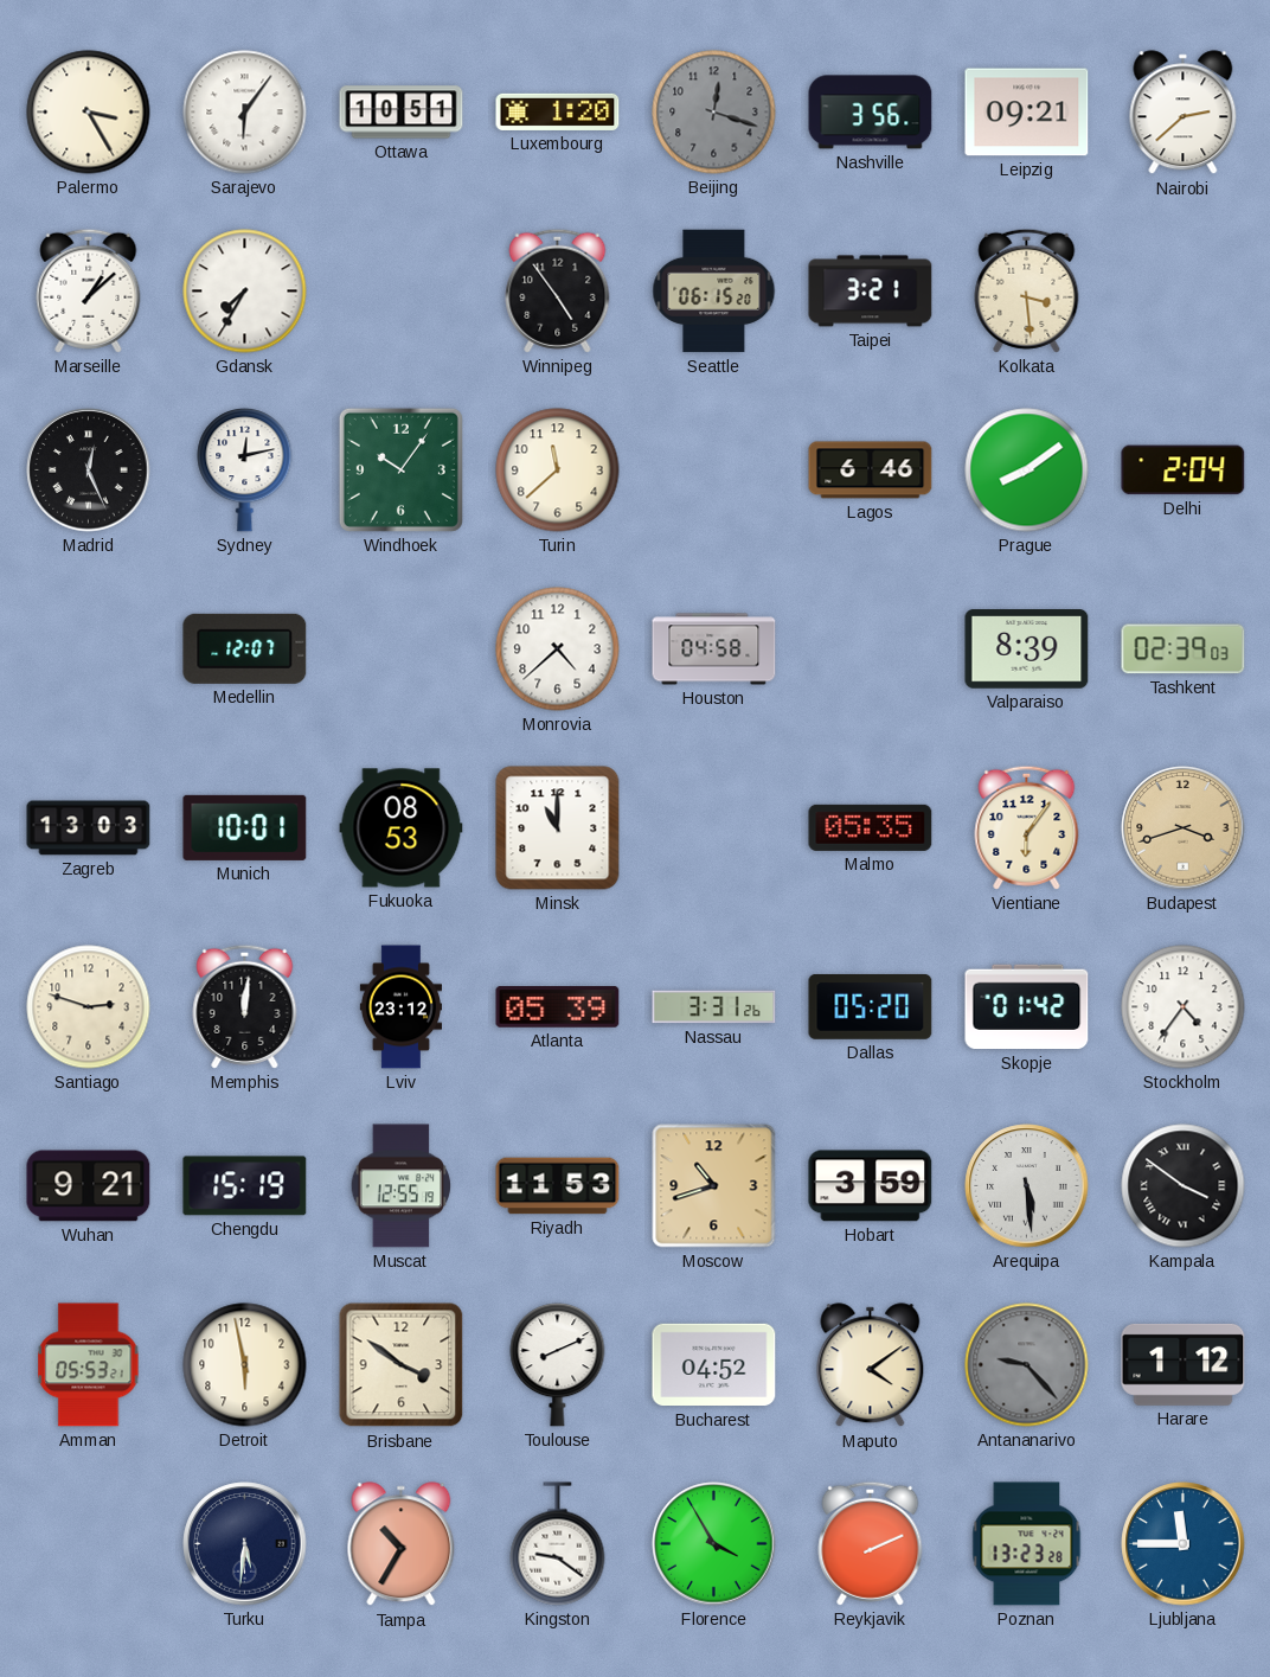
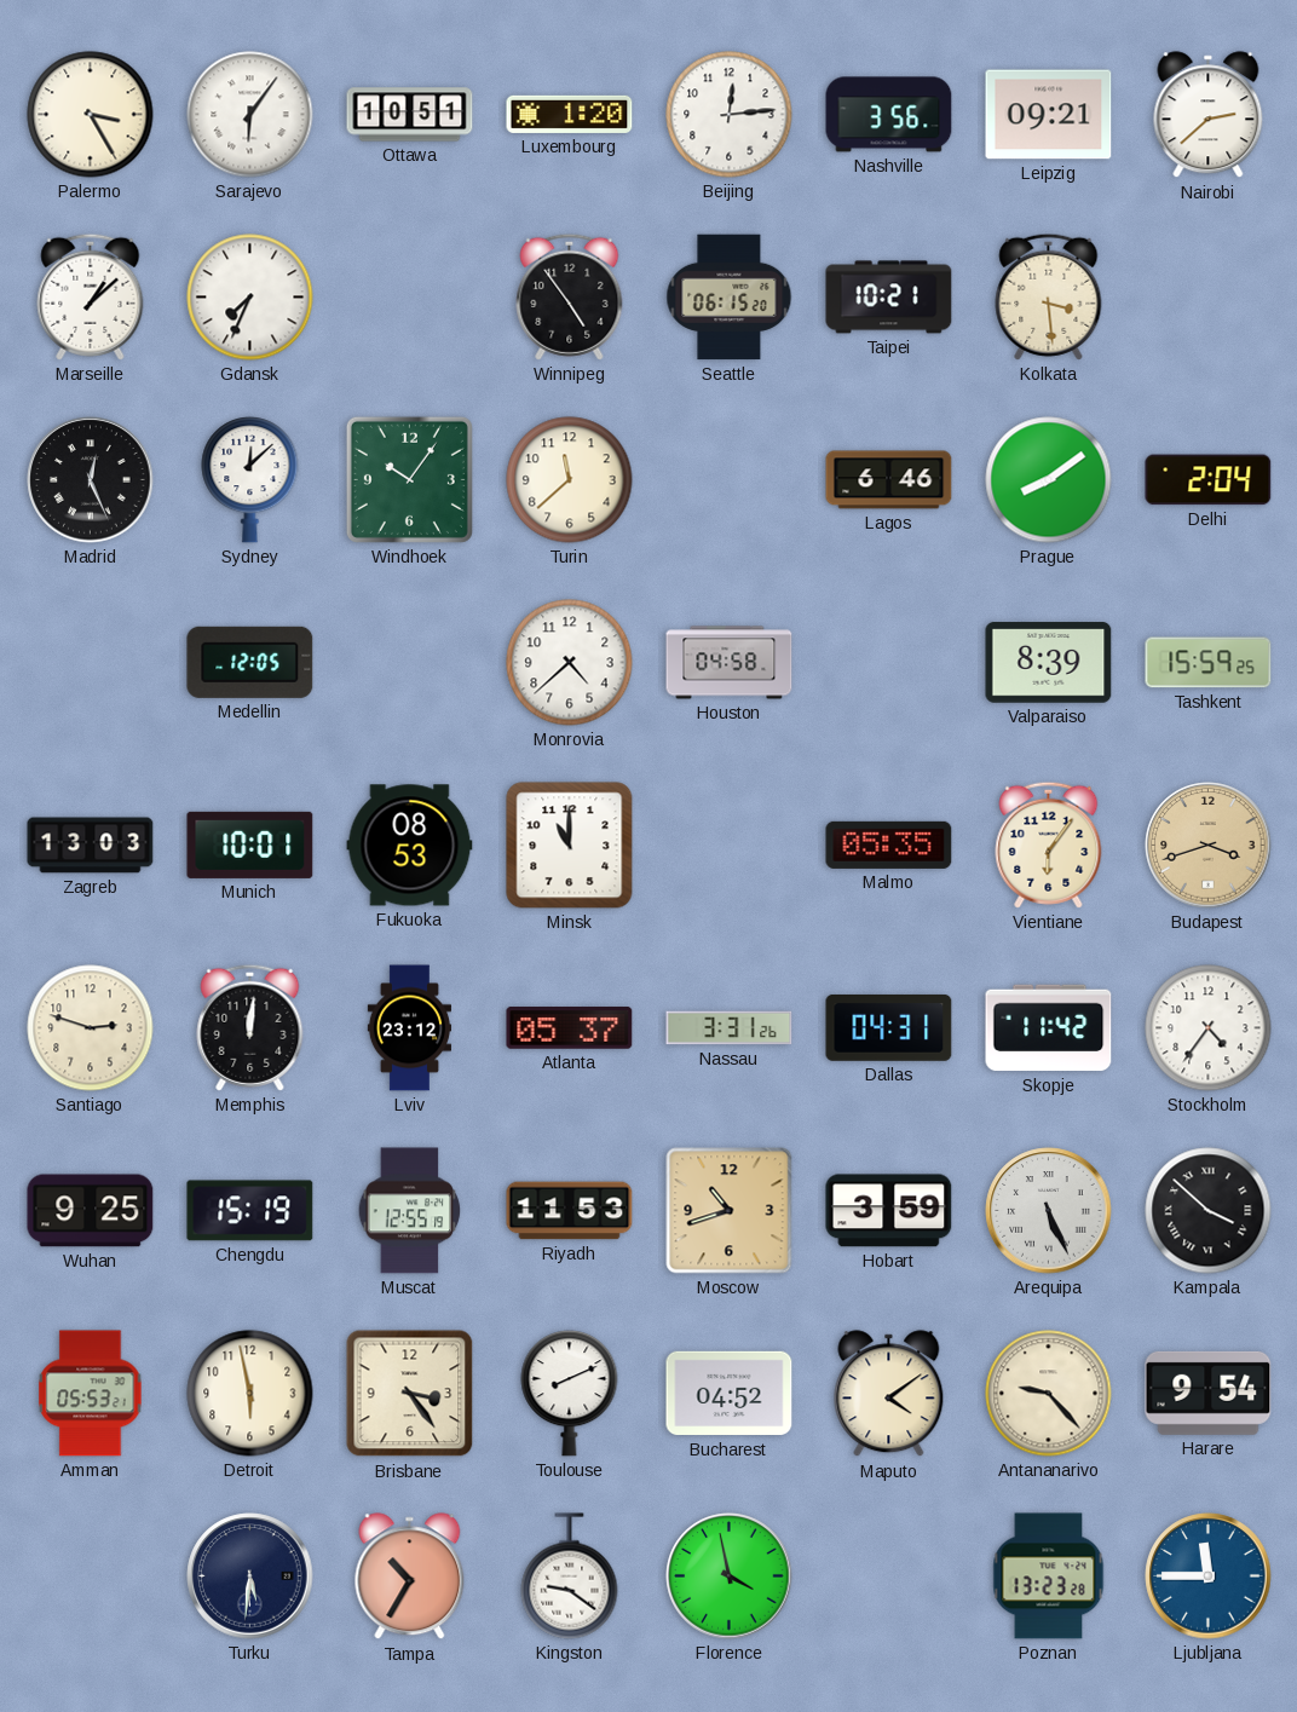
Beijing: 12:18 -> 12:14 (730, 115)
Beijing dial: grey -> white (730, 115)
Gdansk: 7:35 -> 7:34 (250, 298)
Taipei: 3:21 -> 10:21 (889, 298)
Sydney: 12:13 -> 12:08 (250, 480)
Medellin: 12:07 -> 12:05 (250, 662)
Tashkent: 02:39 -> 15:59 (1209, 663)
Atlanta: 05:39 -> 05:37 (570, 1028)
Dallas: 05:20 -> 04:31 (889, 1028)
Skopje: 01:42 -> 11:42 (1049, 1028)
Wuhan: 9:21 -> 9:25 (91, 1211)
Arequipa: 5:29 -> 5:26 (1049, 1211)
Kampala: 3:51 -> 3:52 (1209, 1211)
Brisbane: 3:51 -> 3:24 (410, 1394)
Antananarivo dial: grey -> cream (1049, 1394)
Harare: 1:12 -> 9:54 (1209, 1393)
Florence: 3:55 -> 3:58 (730, 1576)
Reykjavik: 2:11 -> none (871, 1543)
